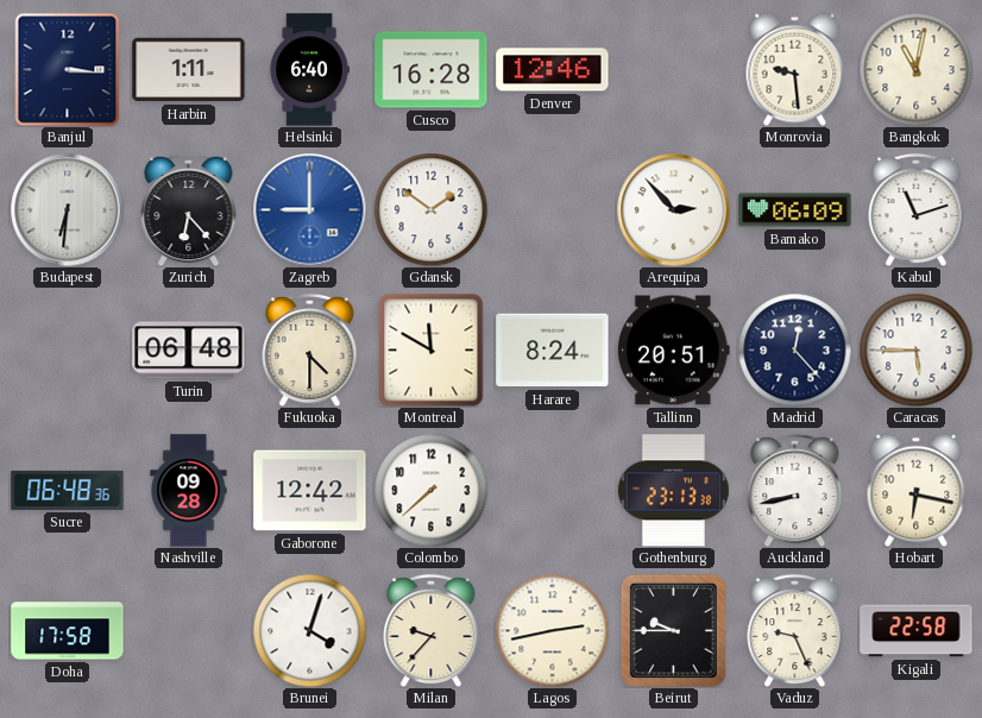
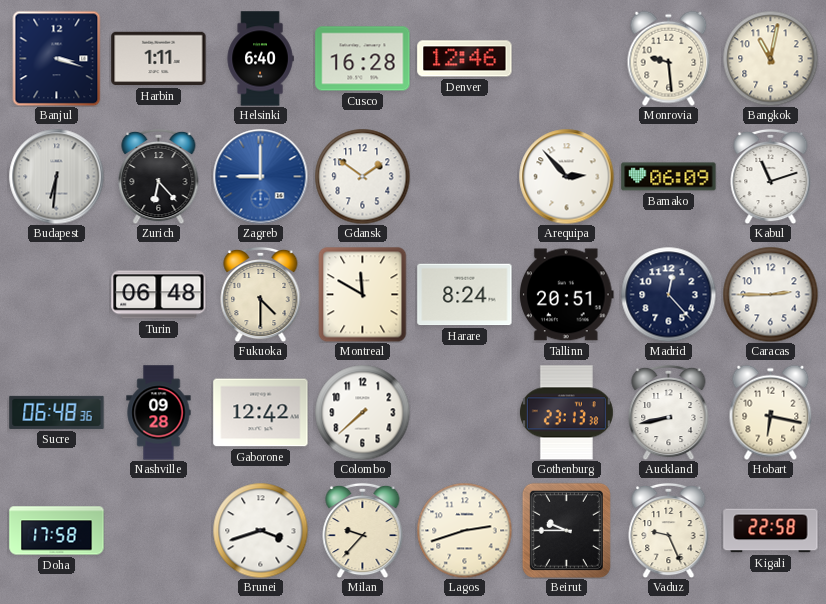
Banjul: 3:16 -> 3:18 (57, 58)
Caracas: 5:45 -> 2:45 (770, 294)
Brunei: 4:03 -> 3:42 (260, 530)
Lagos: 2:43 -> 2:42 (464, 530)
